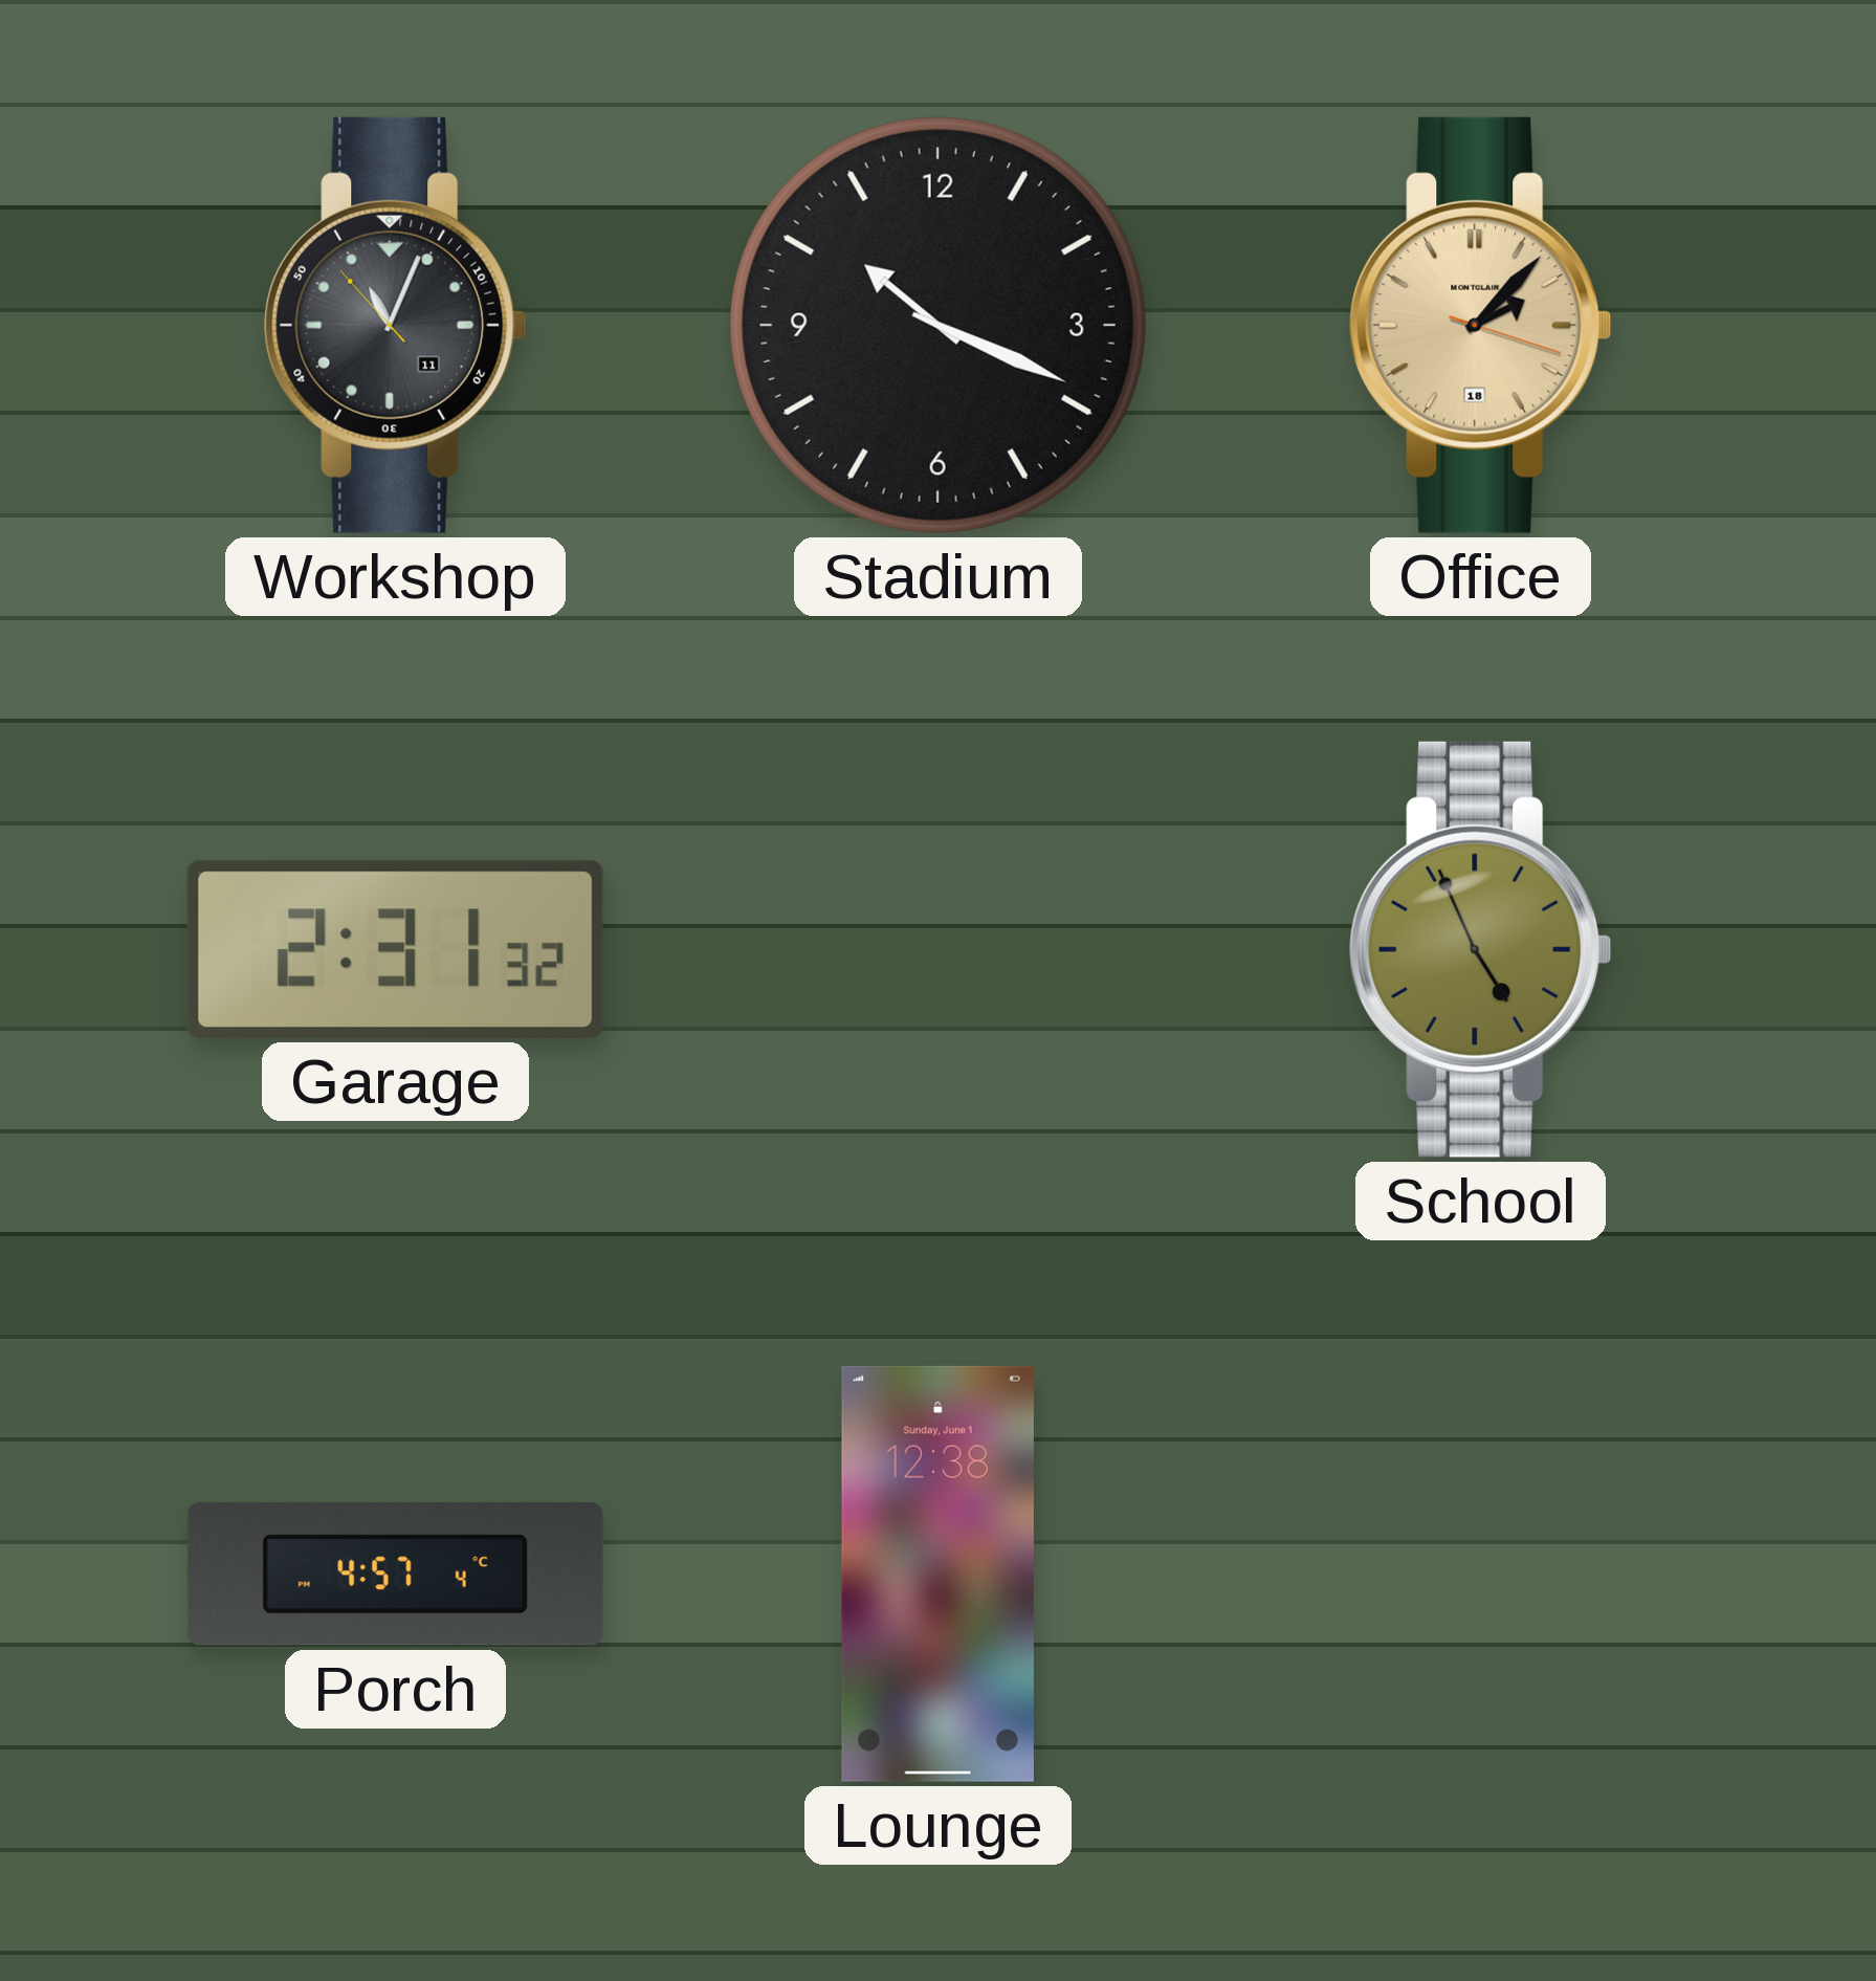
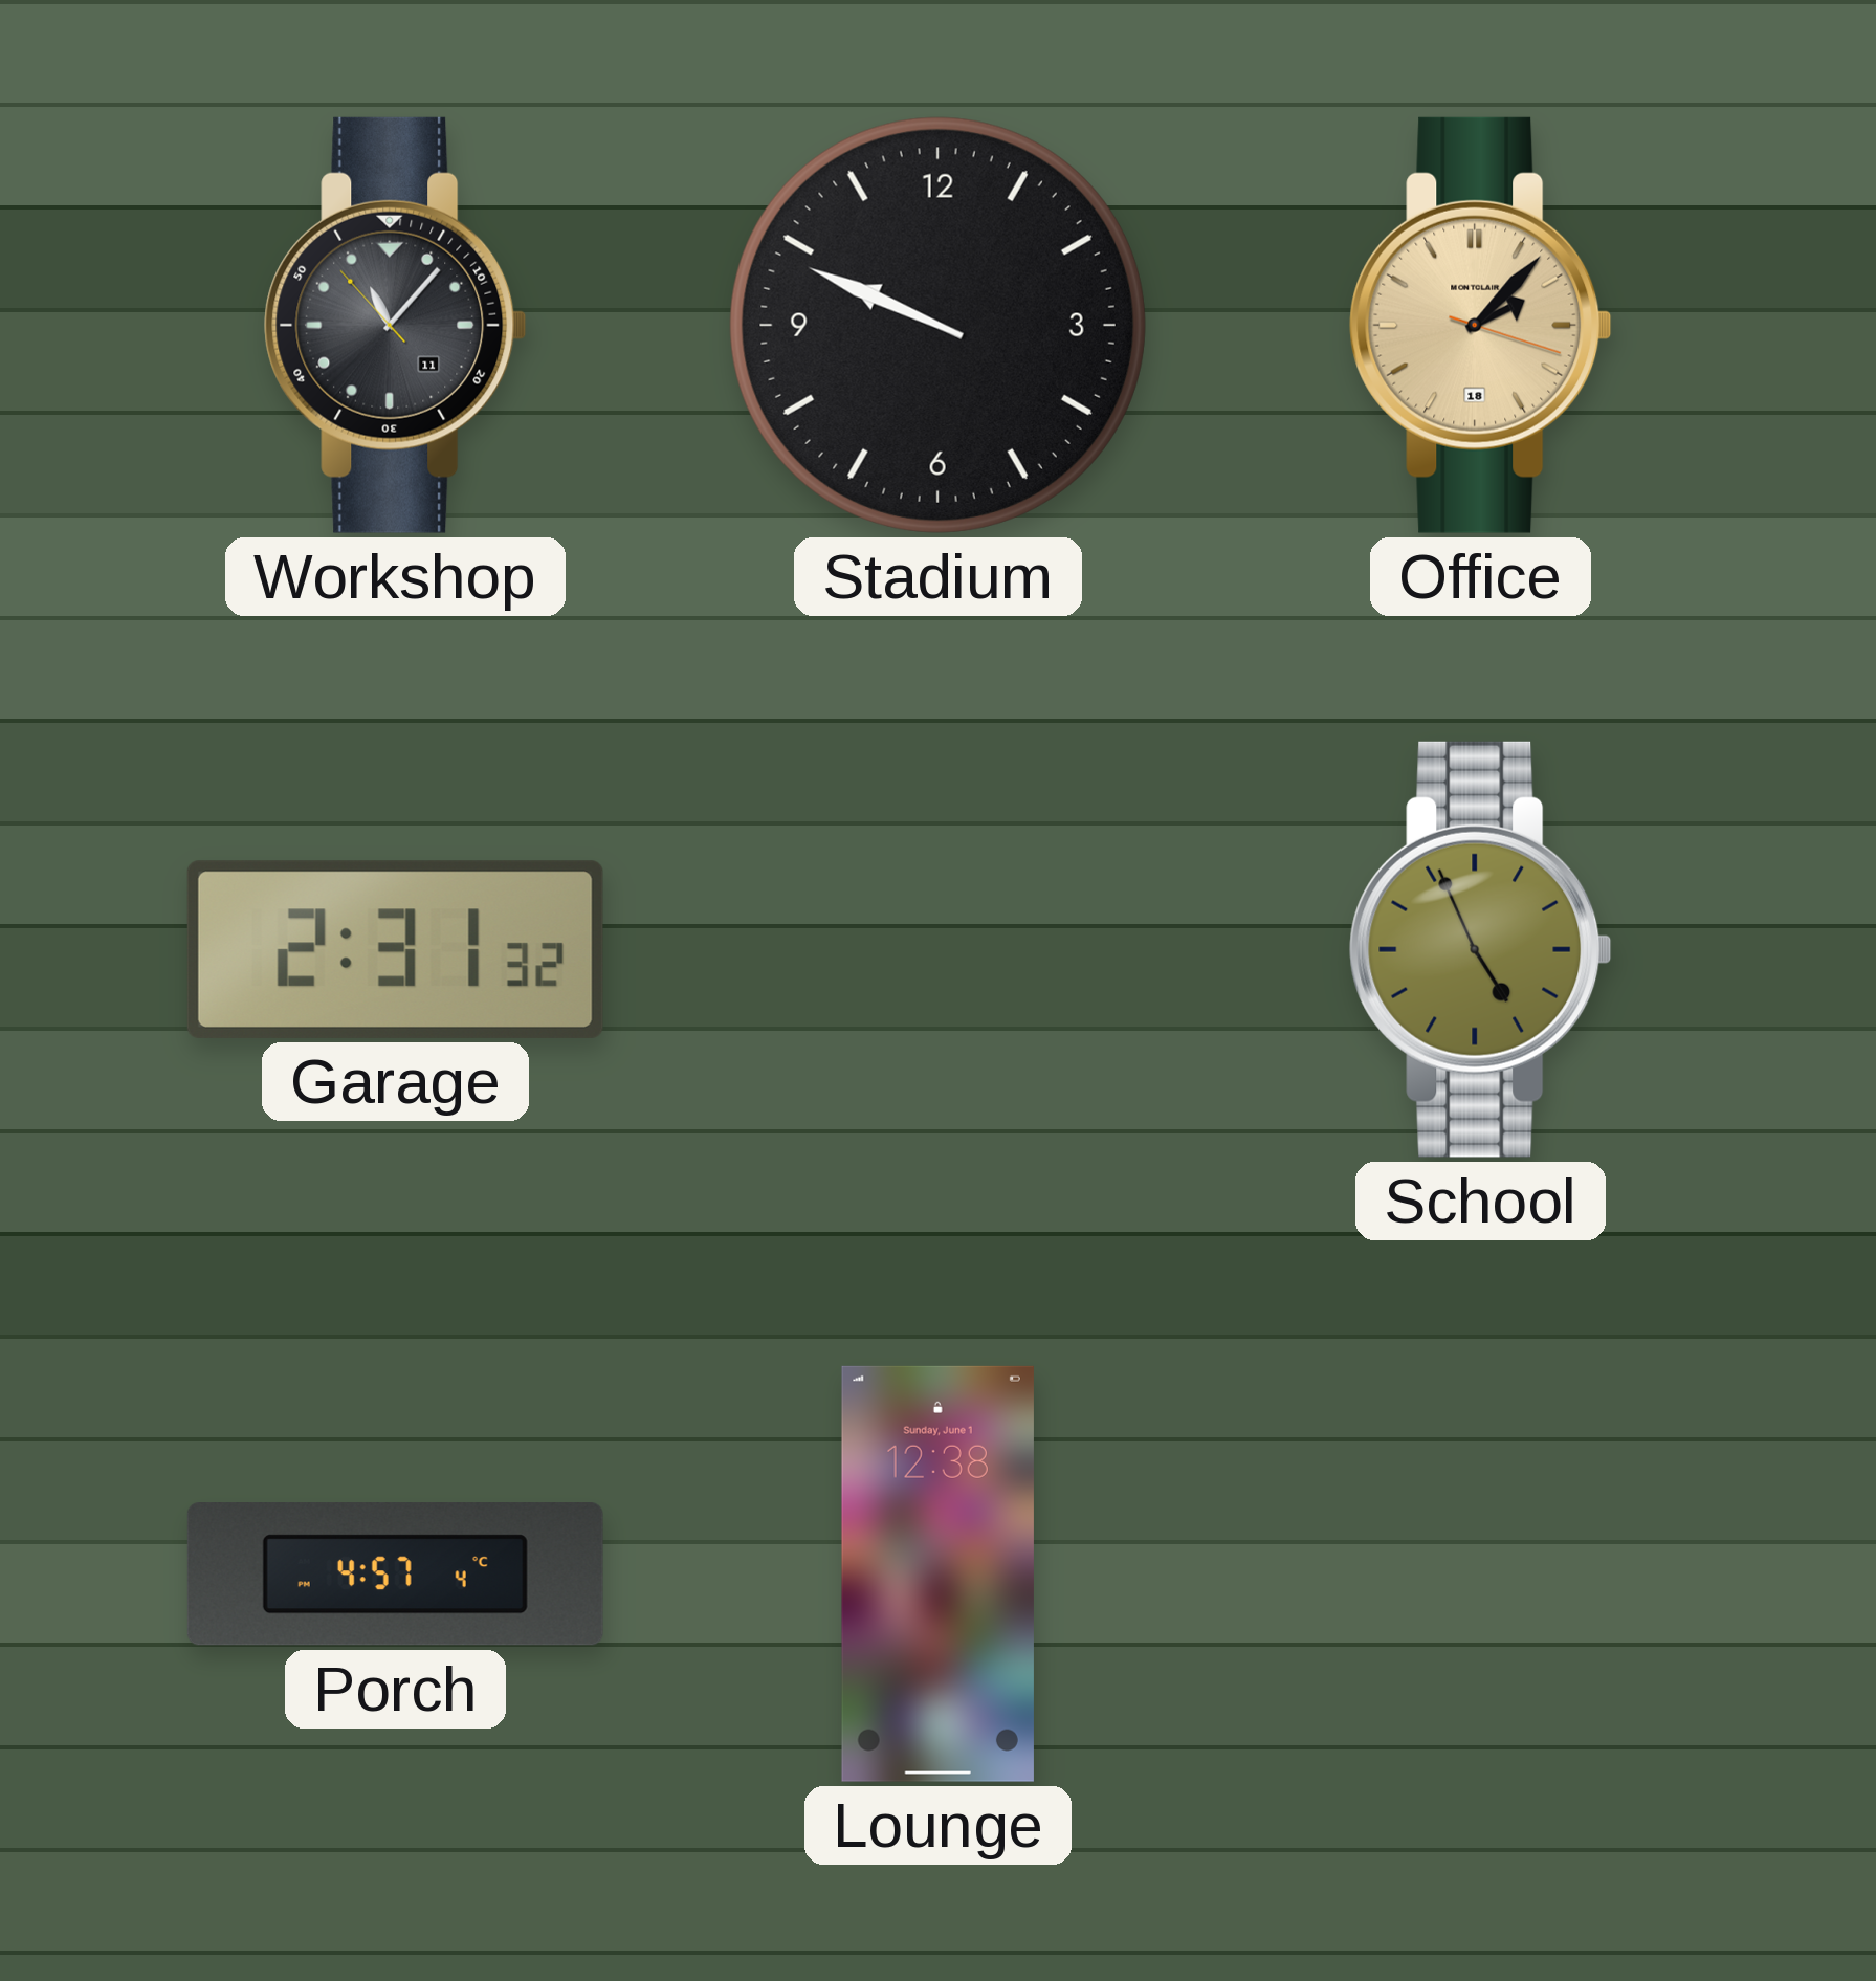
Workshop: 11:03 -> 11:06 (396, 325)
Stadium: 10:19 -> 9:49 (937, 325)
